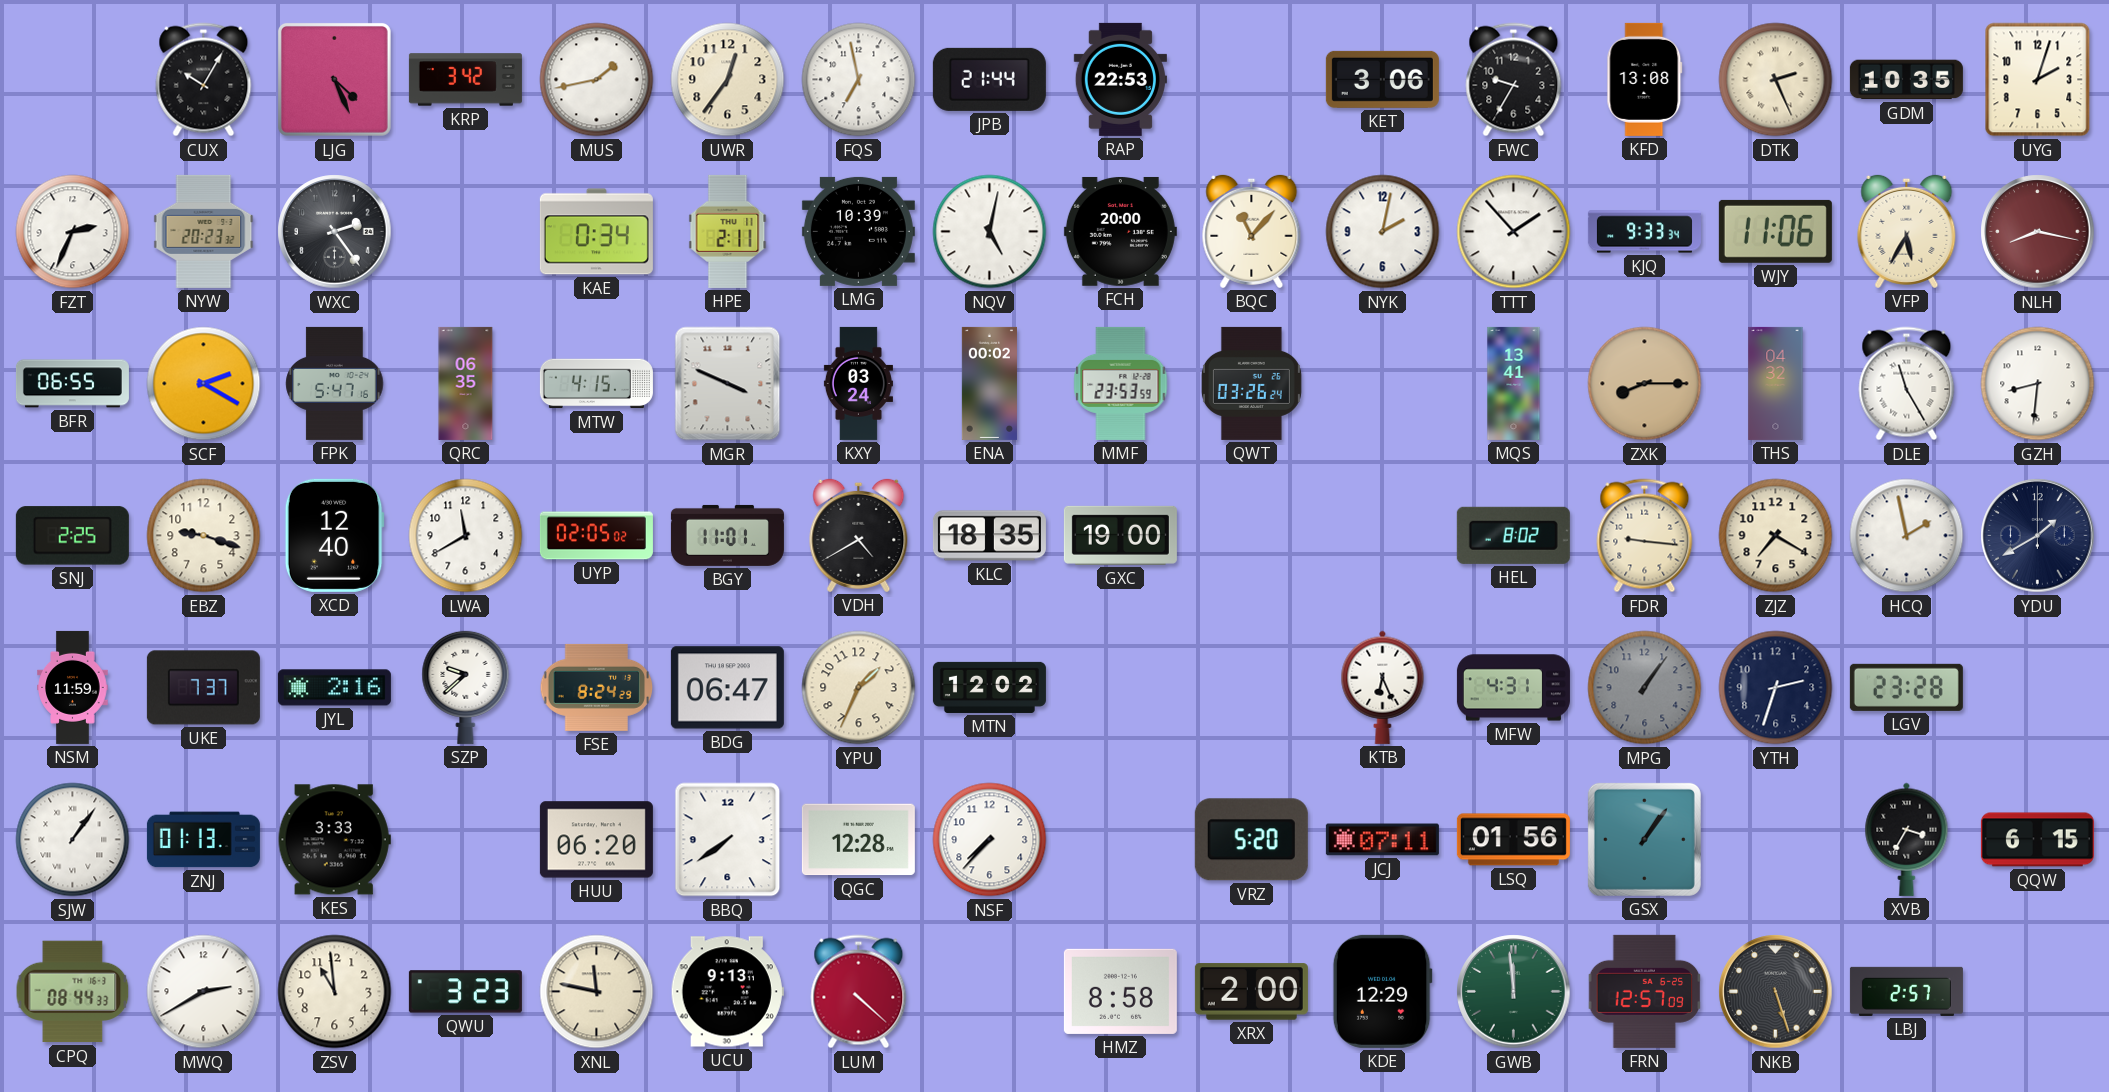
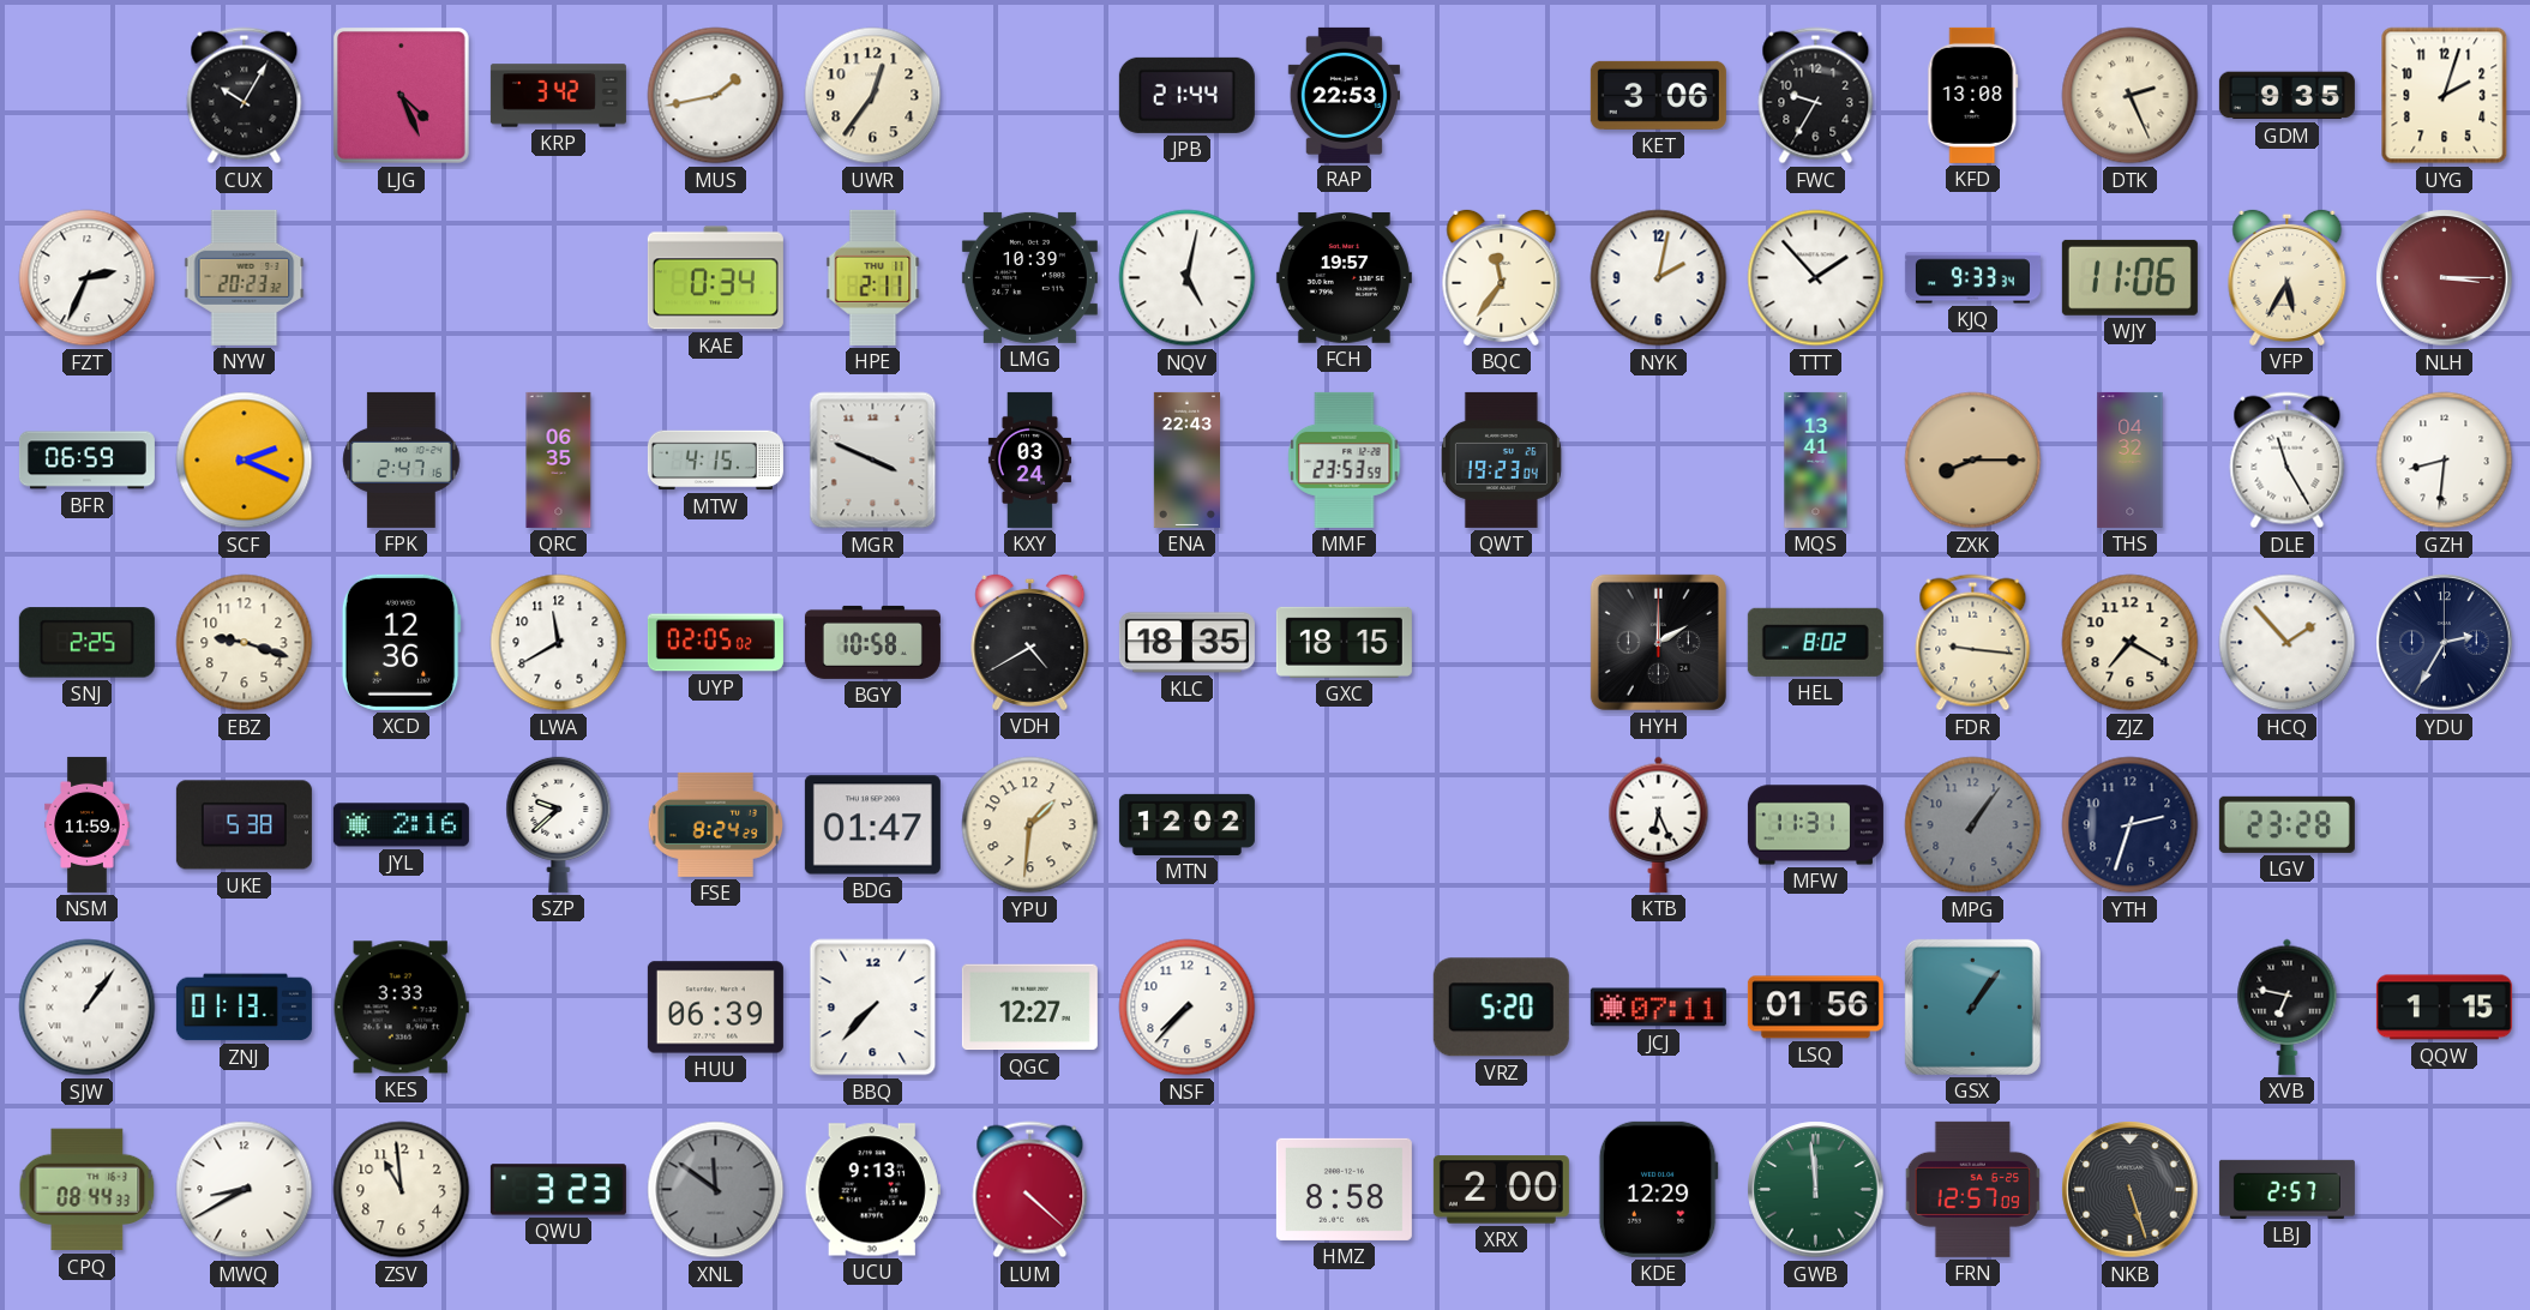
FQS: 6:58 -> none (859, 80)
GDM: 10:35 -> 9:35 (2286, 96)
WXC: 2:24 -> none (335, 232)
FCH: 20:00 -> 19:57 (1344, 278)
BQC: 11:07 -> 11:36 (1502, 277)
NLH: 8:17 -> 3:15 (2445, 278)
BFR: 06:55 -> 06:59 (86, 461)
SCF: 2:20 -> 2:19 (245, 461)
FPK: 5:47 -> 2:47 (402, 459)
ENA: 00:02 -> 22:43 (1186, 459)
QWT: 03:26 -> 19:23 (1501, 459)
XCD: 12:40 -> 12:36 (401, 642)
BGY: 11:01 -> 10:58 (872, 642)
GXC: 19:00 -> 18:15 (1344, 642)
HYH: none -> 2:00 (1658, 642)
HCQ: 1:58 -> 1:53 (2288, 643)
YDU: 1:40 -> 2:35 (2445, 643)
UKE: 7:37 -> 5:38 (244, 825)
BDG: 06:47 -> 01:47 (872, 825)
YPU: 1:34 -> 1:31 (1030, 825)
MFW: 4:31 -> 11:31 (1815, 825)
HUU: 06:20 -> 06:39 (715, 1008)
BBQ: 7:39 -> 7:37 (873, 1008)
QGC: 12:28 -> 12:27 (1029, 1008)
XVB: 3:35 -> 6:47 (2288, 1006)
QQW: 6:15 -> 1:15 (2444, 1008)
MWQ: 2:40 -> 8:40 (245, 1190)
XNL: 11:47 -> 11:51 (716, 1190)
XNL dial: cream -> grey (716, 1190)
